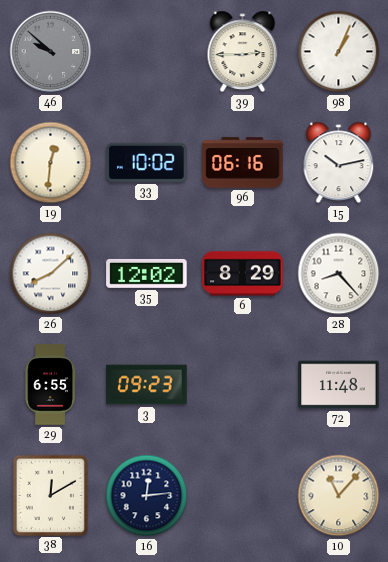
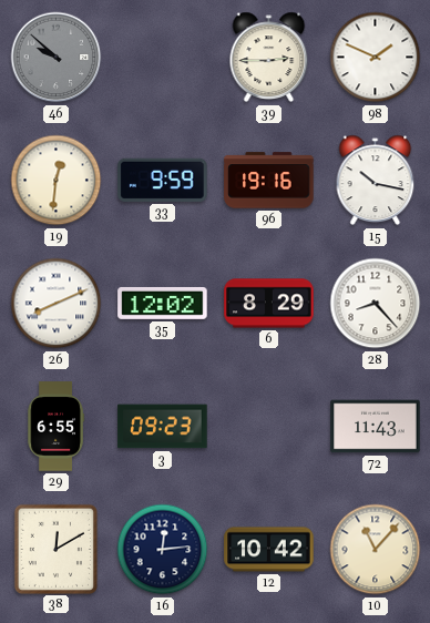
98: 1:04 -> 1:49 (376, 58)
33: 10:02 -> 9:59 (163, 180)
96: 06:16 -> 19:16 (269, 181)
15: 10:13 -> 10:17 (376, 181)
26: 8:08 -> 8:11 (57, 304)
72: 11:48 -> 11:43 (376, 427)
12: none -> 10:42 (269, 550)
